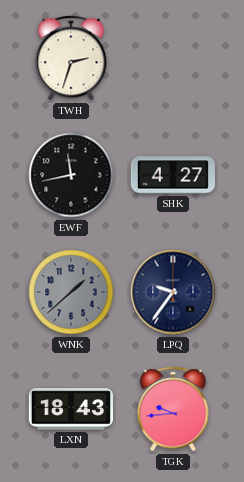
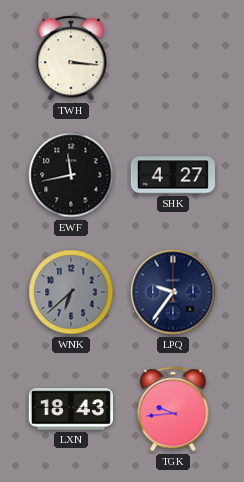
TWH: 2:33 -> 3:16 (71, 58)
WNK: 1:38 -> 6:38 (71, 292)
